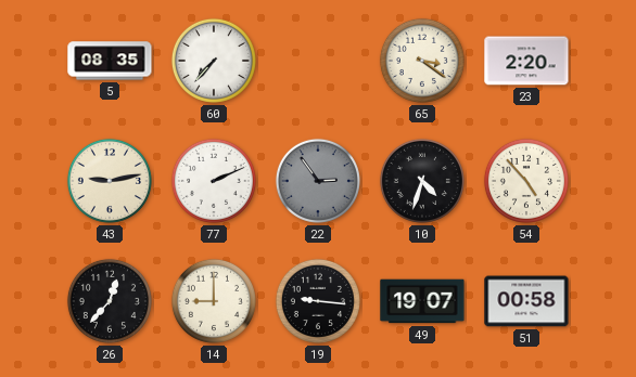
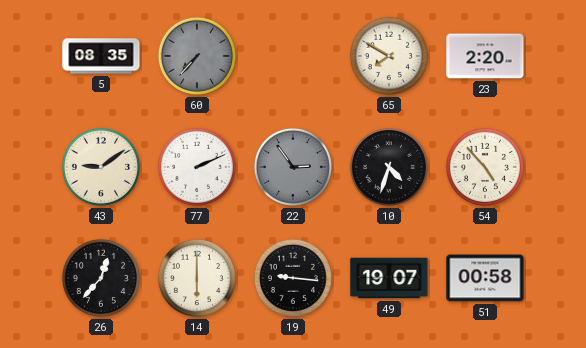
60 dial: white -> grey (197, 56)
65: 3:21 -> 7:50 (389, 56)
43: 9:13 -> 9:09 (101, 167)
14: 9:00 -> 6:00 (197, 278)
